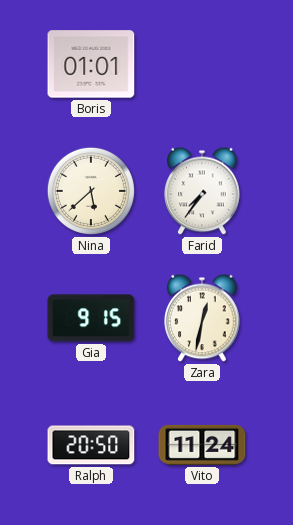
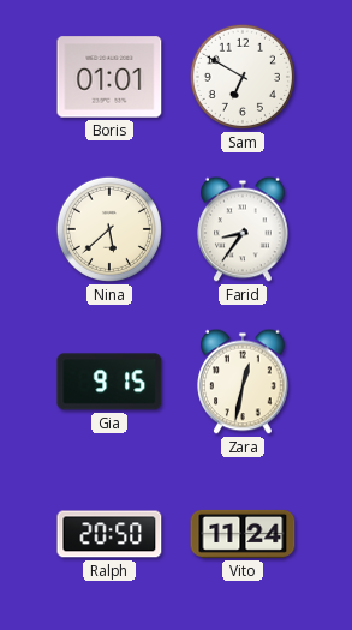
Sam: none -> 6:50 (243, 77)
Farid: 7:36 -> 8:36 (243, 229)
